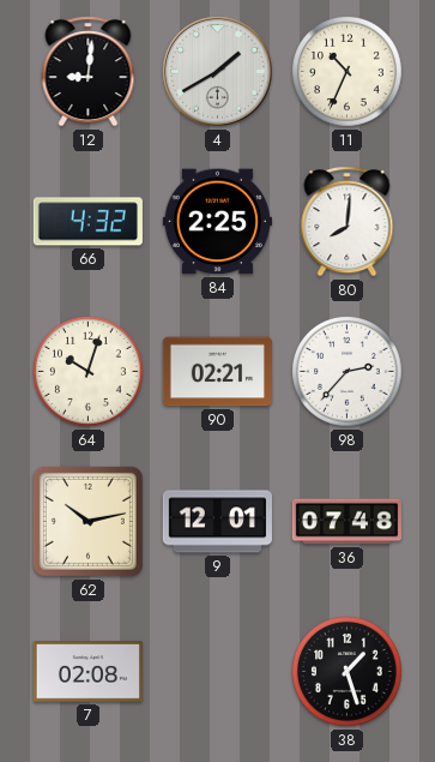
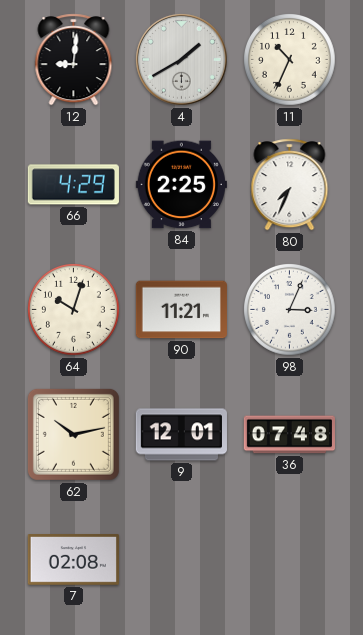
66: 4:32 -> 4:29 (73, 185)
80: 8:01 -> 7:34 (290, 185)
90: 02:21 -> 11:21 (181, 310)
98: 2:37 -> 3:04 (290, 310)
38: 1:27 -> none (348, 672)
